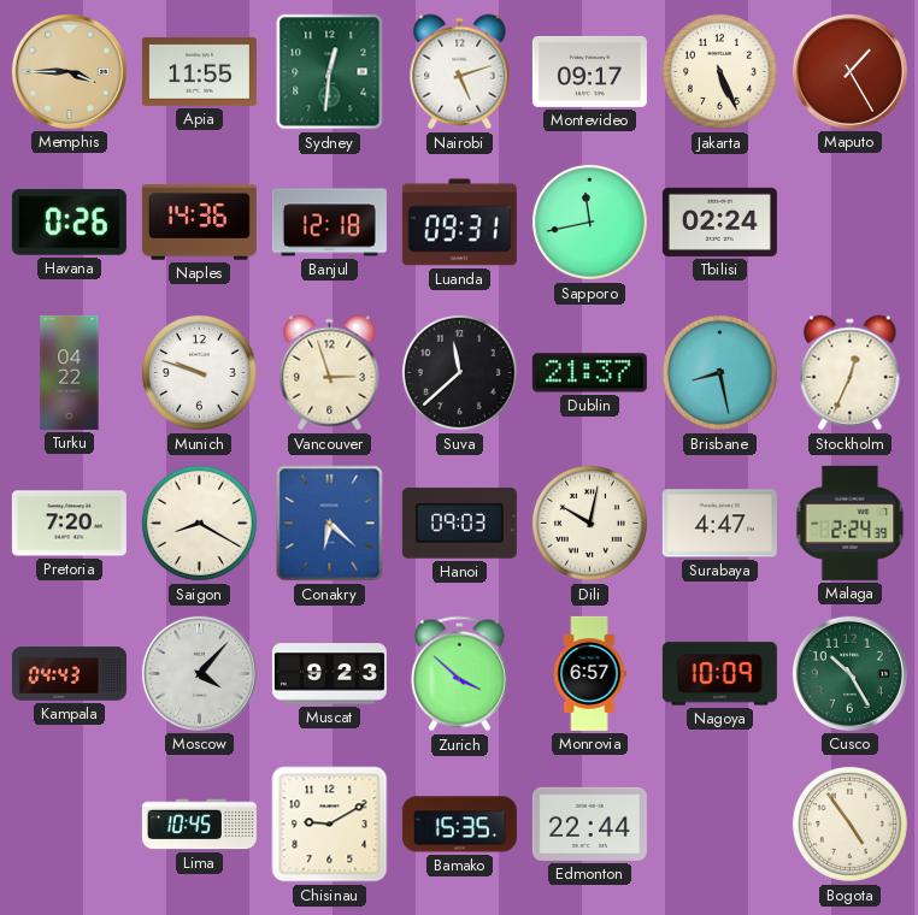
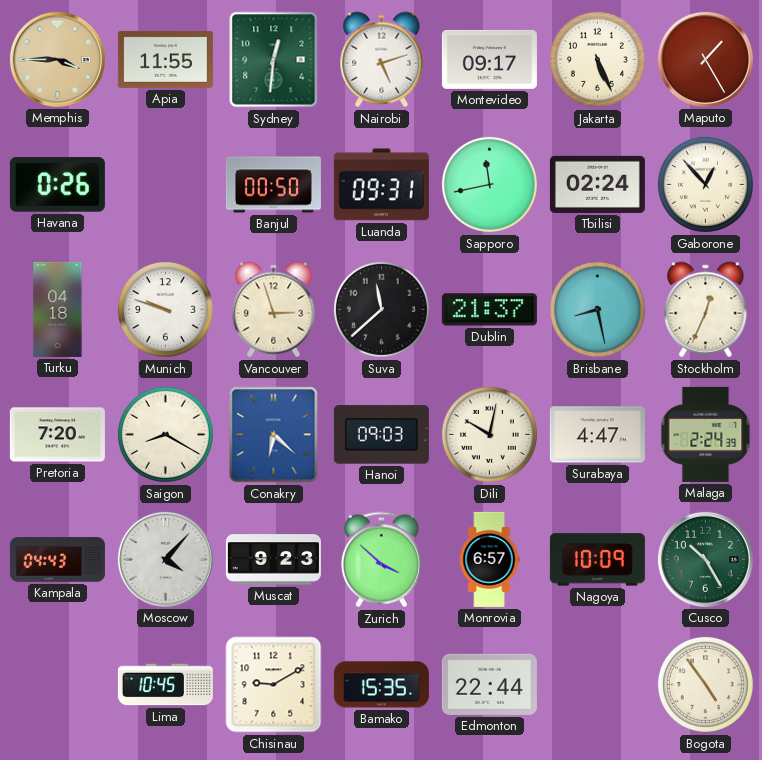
Naples: 14:36 -> none (199, 223)
Banjul: 12:18 -> 00:50 (273, 185)
Gaborone: none -> 12:53 (705, 184)
Turku: 04:22 -> 04:18 (58, 309)
